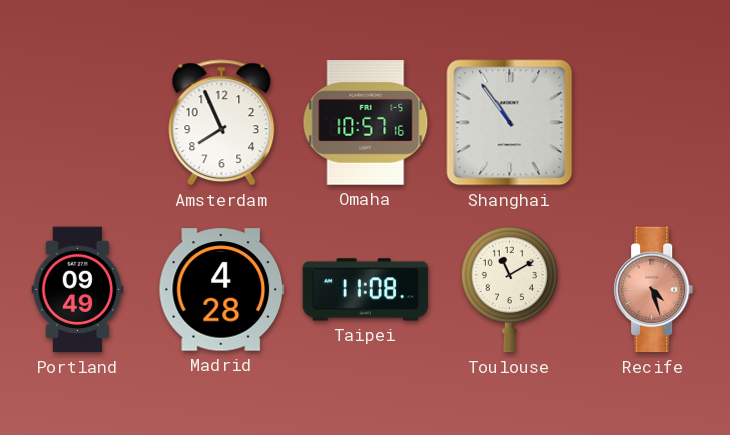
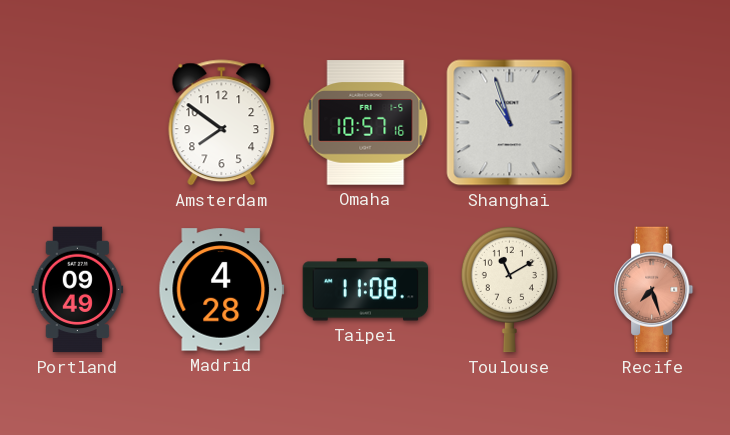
Amsterdam: 7:56 -> 7:51 (222, 123)
Shanghai: 10:54 -> 10:57 (510, 123)
Recife: 4:27 -> 7:27 (654, 290)
